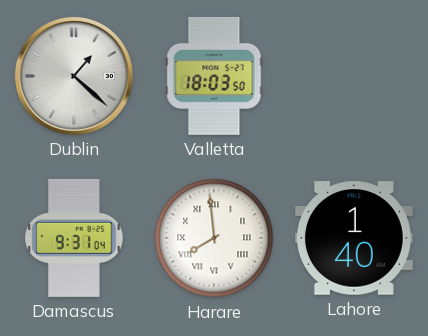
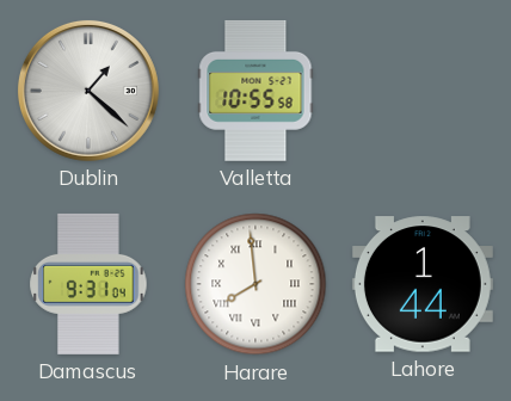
Valletta: 18:03 -> 10:55 (255, 91)
Lahore: 1:40 -> 1:44 (423, 284)
